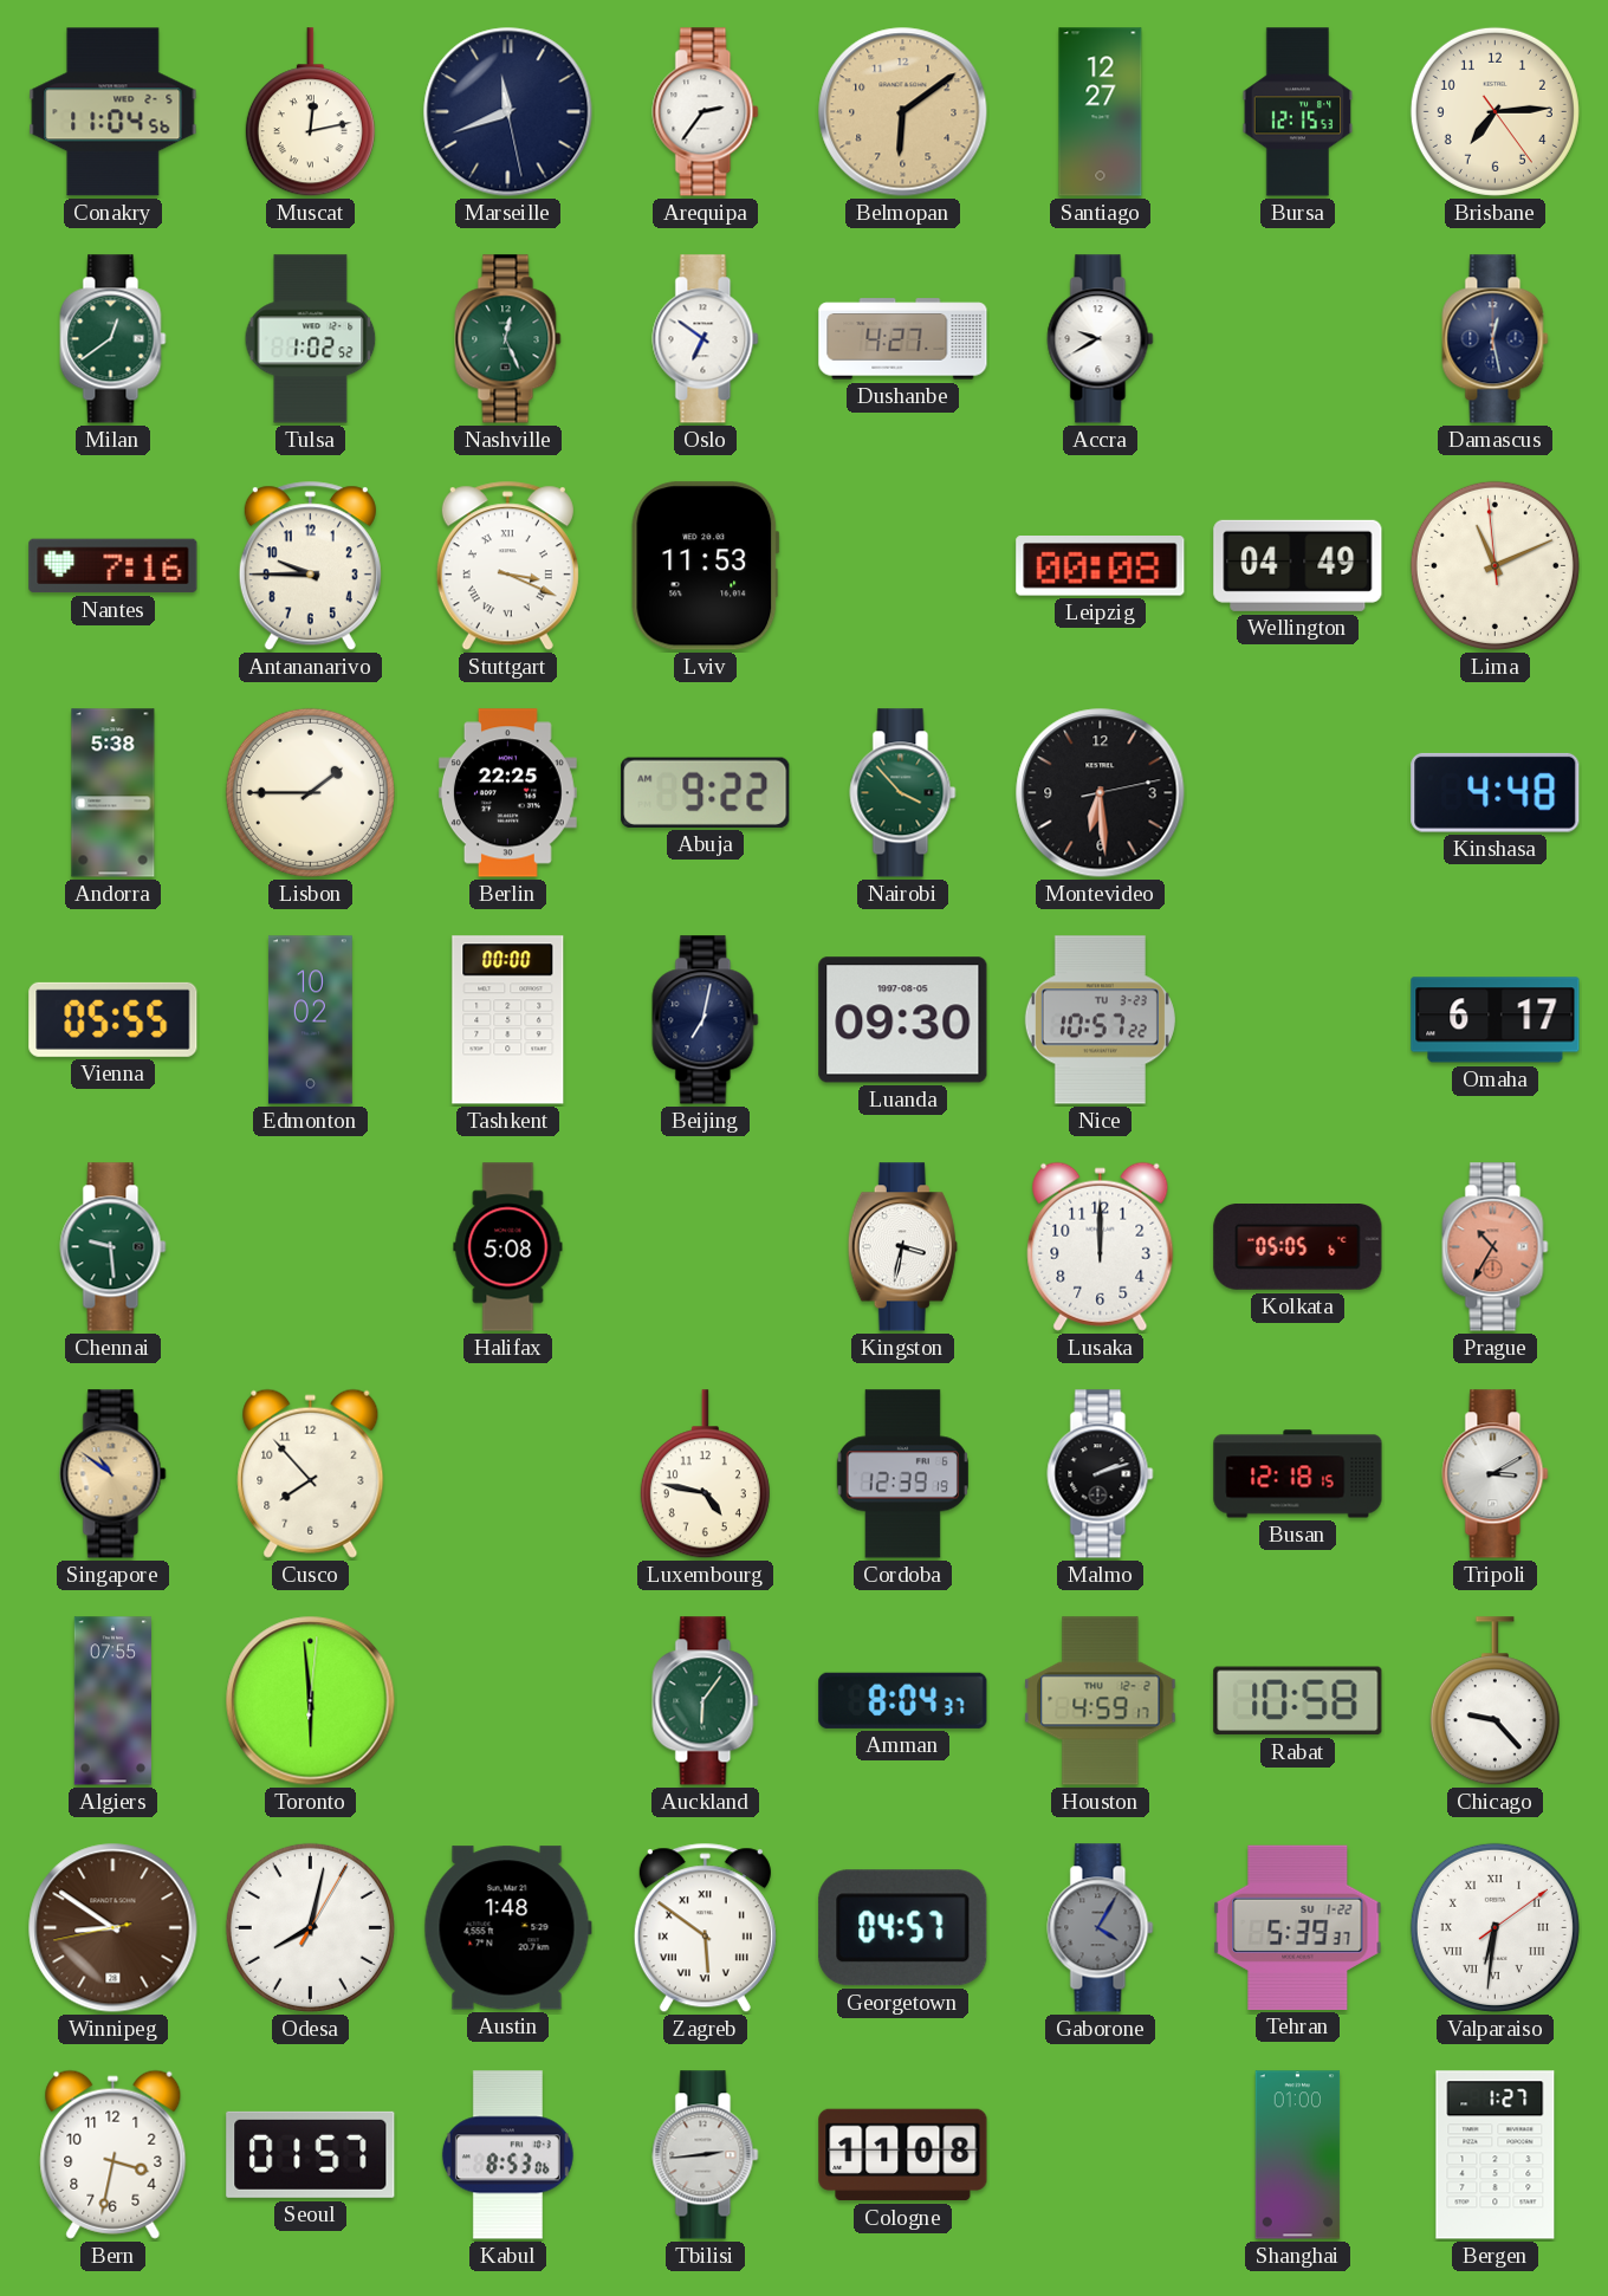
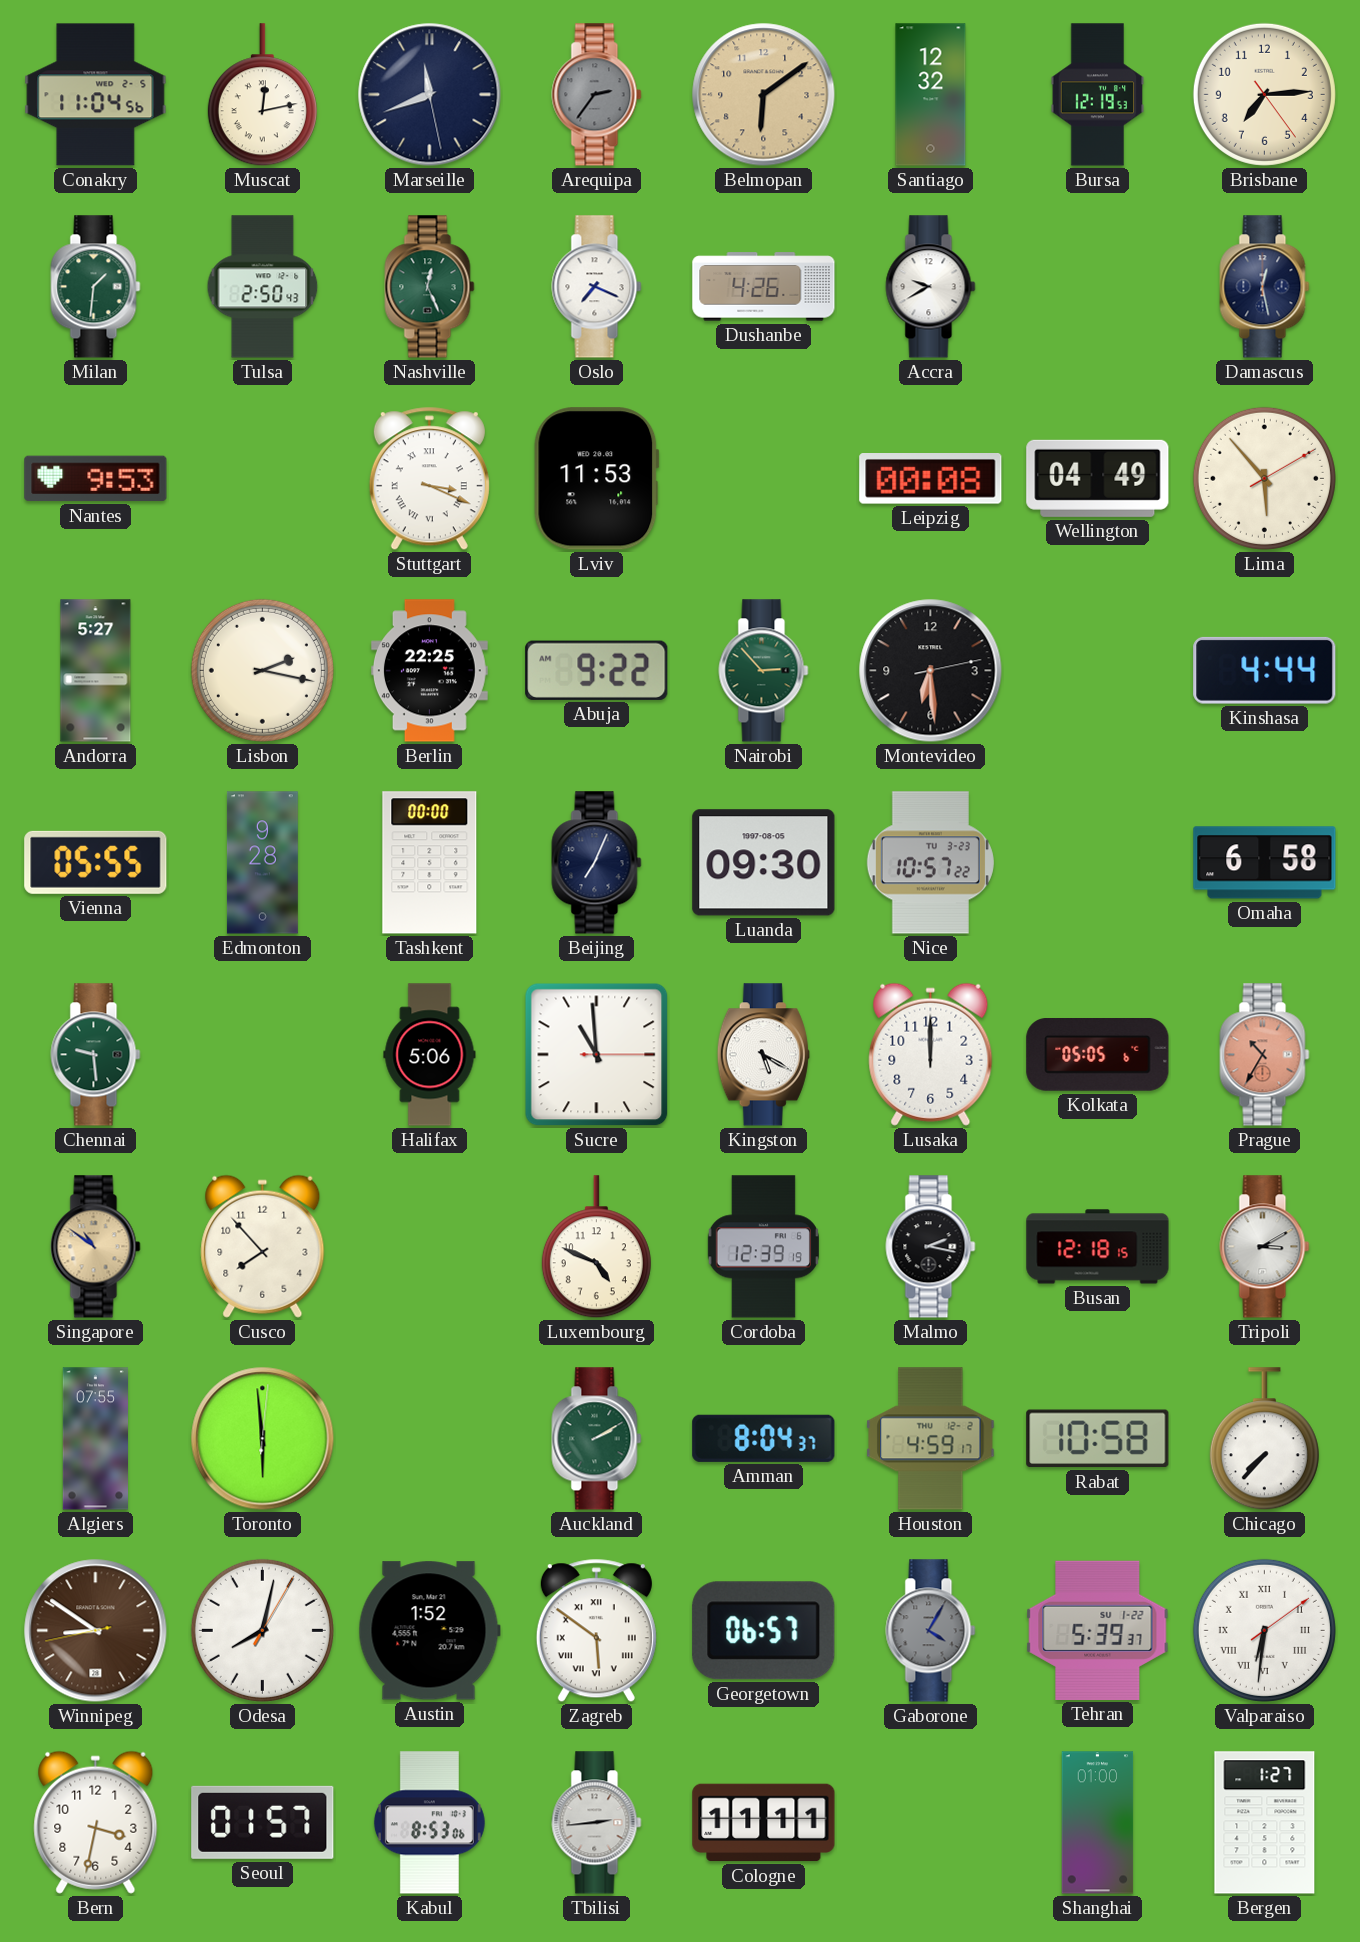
Arequipa dial: white -> grey (597, 95)
Santiago: 12:27 -> 12:32 (931, 95)
Bursa: 12:15 -> 12:19 (1098, 95)
Milan: 12:39 -> 1:31 (96, 287)
Tulsa: 1:02 -> 2:50 (263, 287)
Oslo: 6:51 -> 7:19 (597, 287)
Dushanbe: 4:27 -> 4:26 (764, 287)
Nantes: 7:16 -> 9:53 (96, 479)
Antananarivo: 9:45 -> none (310, 566)
Lima: 11:10 -> 5:53 (1264, 478)
Andorra: 5:38 -> 5:27 (96, 671)
Lisbon: 1:45 -> 2:17 (262, 670)
Nairobi: 3:53 -> 2:53 (764, 671)
Kinshasa: 4:48 -> 4:44 (1265, 670)
Edmonton: 10:02 -> 9:28 (262, 863)
Beijing: 7:02 -> 7:04 (597, 863)
Omaha: 6:17 -> 6:58 (1265, 863)
Halifax: 5:08 -> 5:06 (430, 1055)
Sucre: none -> 10:59 (597, 1055)
Kingston: 3:32 -> 5:20 (763, 1055)
Luxembourg: 4:47 -> 4:49 (596, 1247)
Malmo: 2:12 -> 2:17 (931, 1247)
Auckland: 6:06 -> 2:10 (597, 1439)
Chicago: 9:23 -> 7:37 (1264, 1439)
Austin: 1:48 -> 1:52 (429, 1631)
Georgetown: 04:57 -> 06:57 (764, 1631)
Cologne: 11:08 -> 11:11 (764, 1823)
